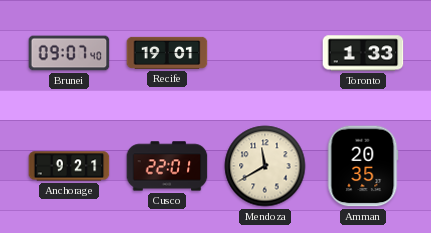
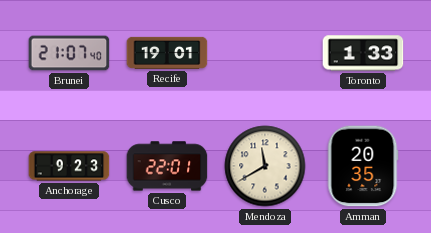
Brunei: 09:07 -> 21:07 (69, 53)
Anchorage: 9:21 -> 9:23 (69, 166)
